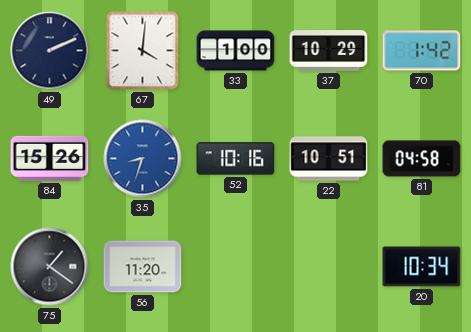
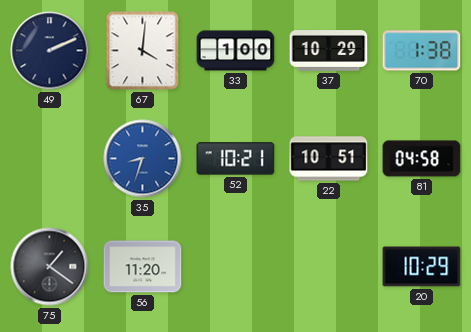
70: 1:42 -> 1:38 (422, 51)
84: 15:26 -> none (50, 158)
52: 10:16 -> 10:21 (236, 159)
20: 10:34 -> 10:29 (422, 267)
